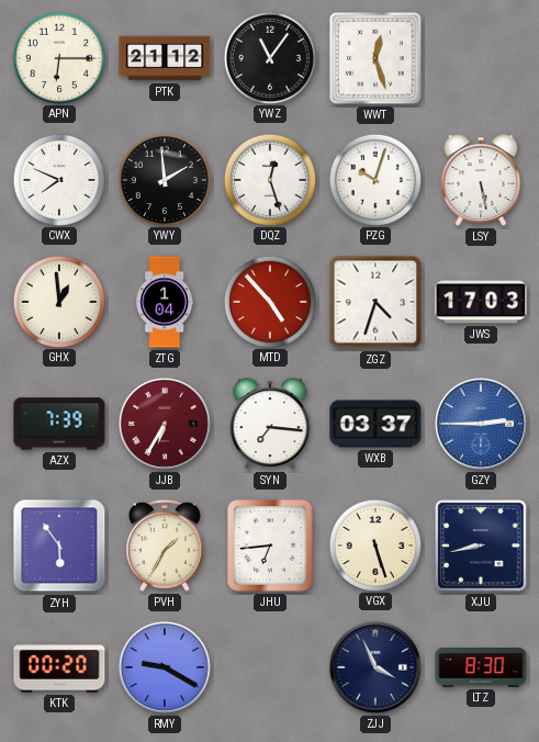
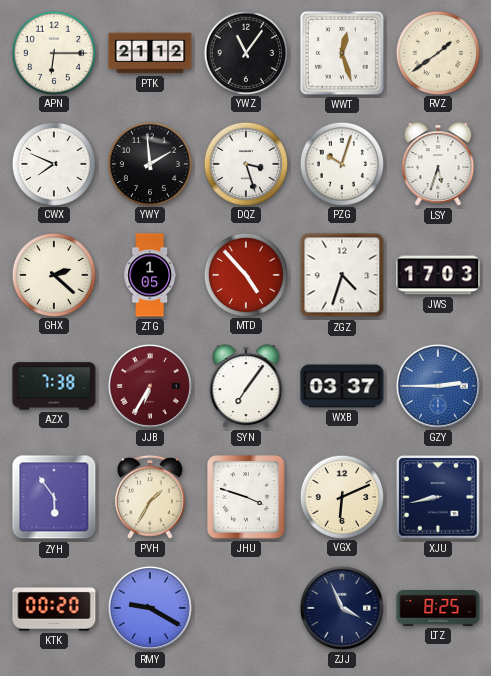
RVZ: none -> 1:39 (437, 52)
DQZ: 12:27 -> 3:27 (245, 163)
LSY: 5:28 -> 5:33 (438, 164)
GHX: 12:59 -> 2:22 (53, 274)
ZTG: 1:04 -> 1:05 (150, 275)
AZX: 7:39 -> 7:38 (54, 386)
SYN: 7:16 -> 7:06 (246, 386)
JHU: 6:44 -> 3:48 (246, 497)
VGX: 5:27 -> 6:11 (341, 496)
LTZ: 8:30 -> 8:25 (438, 609)
